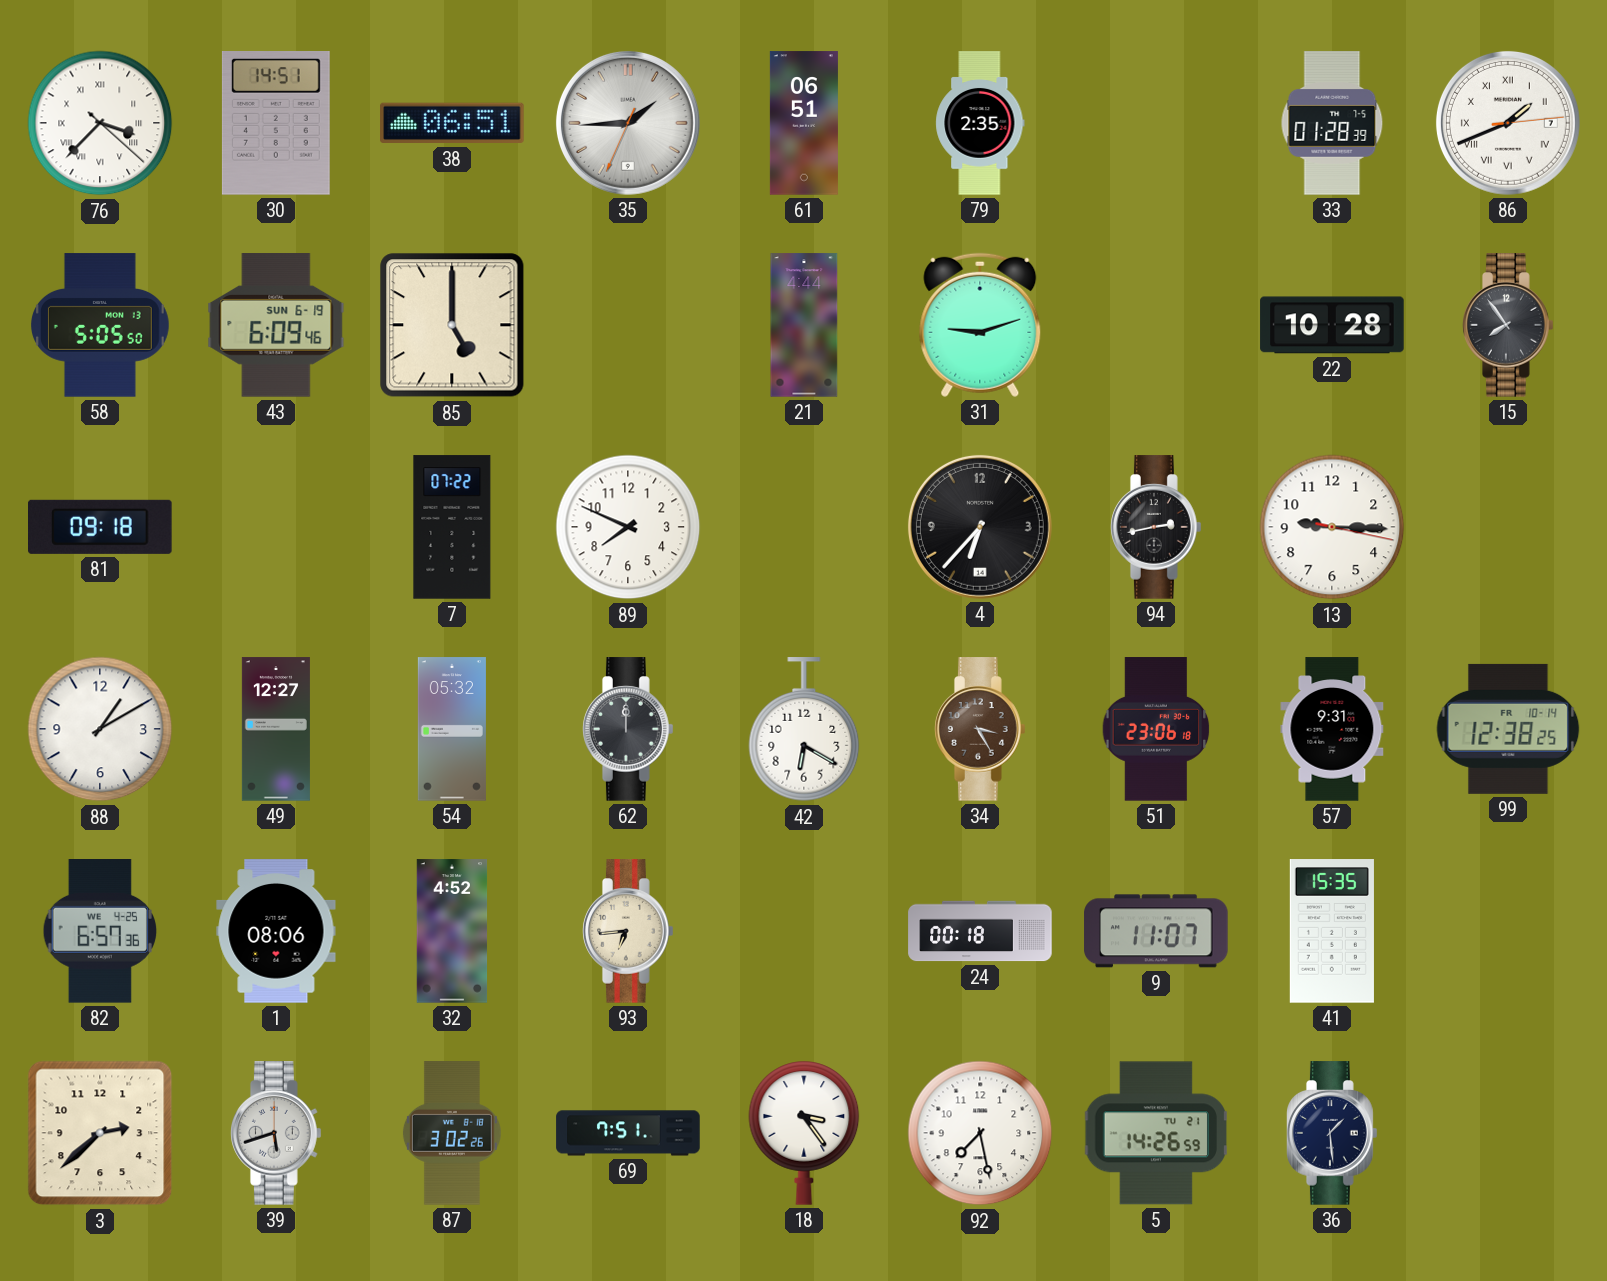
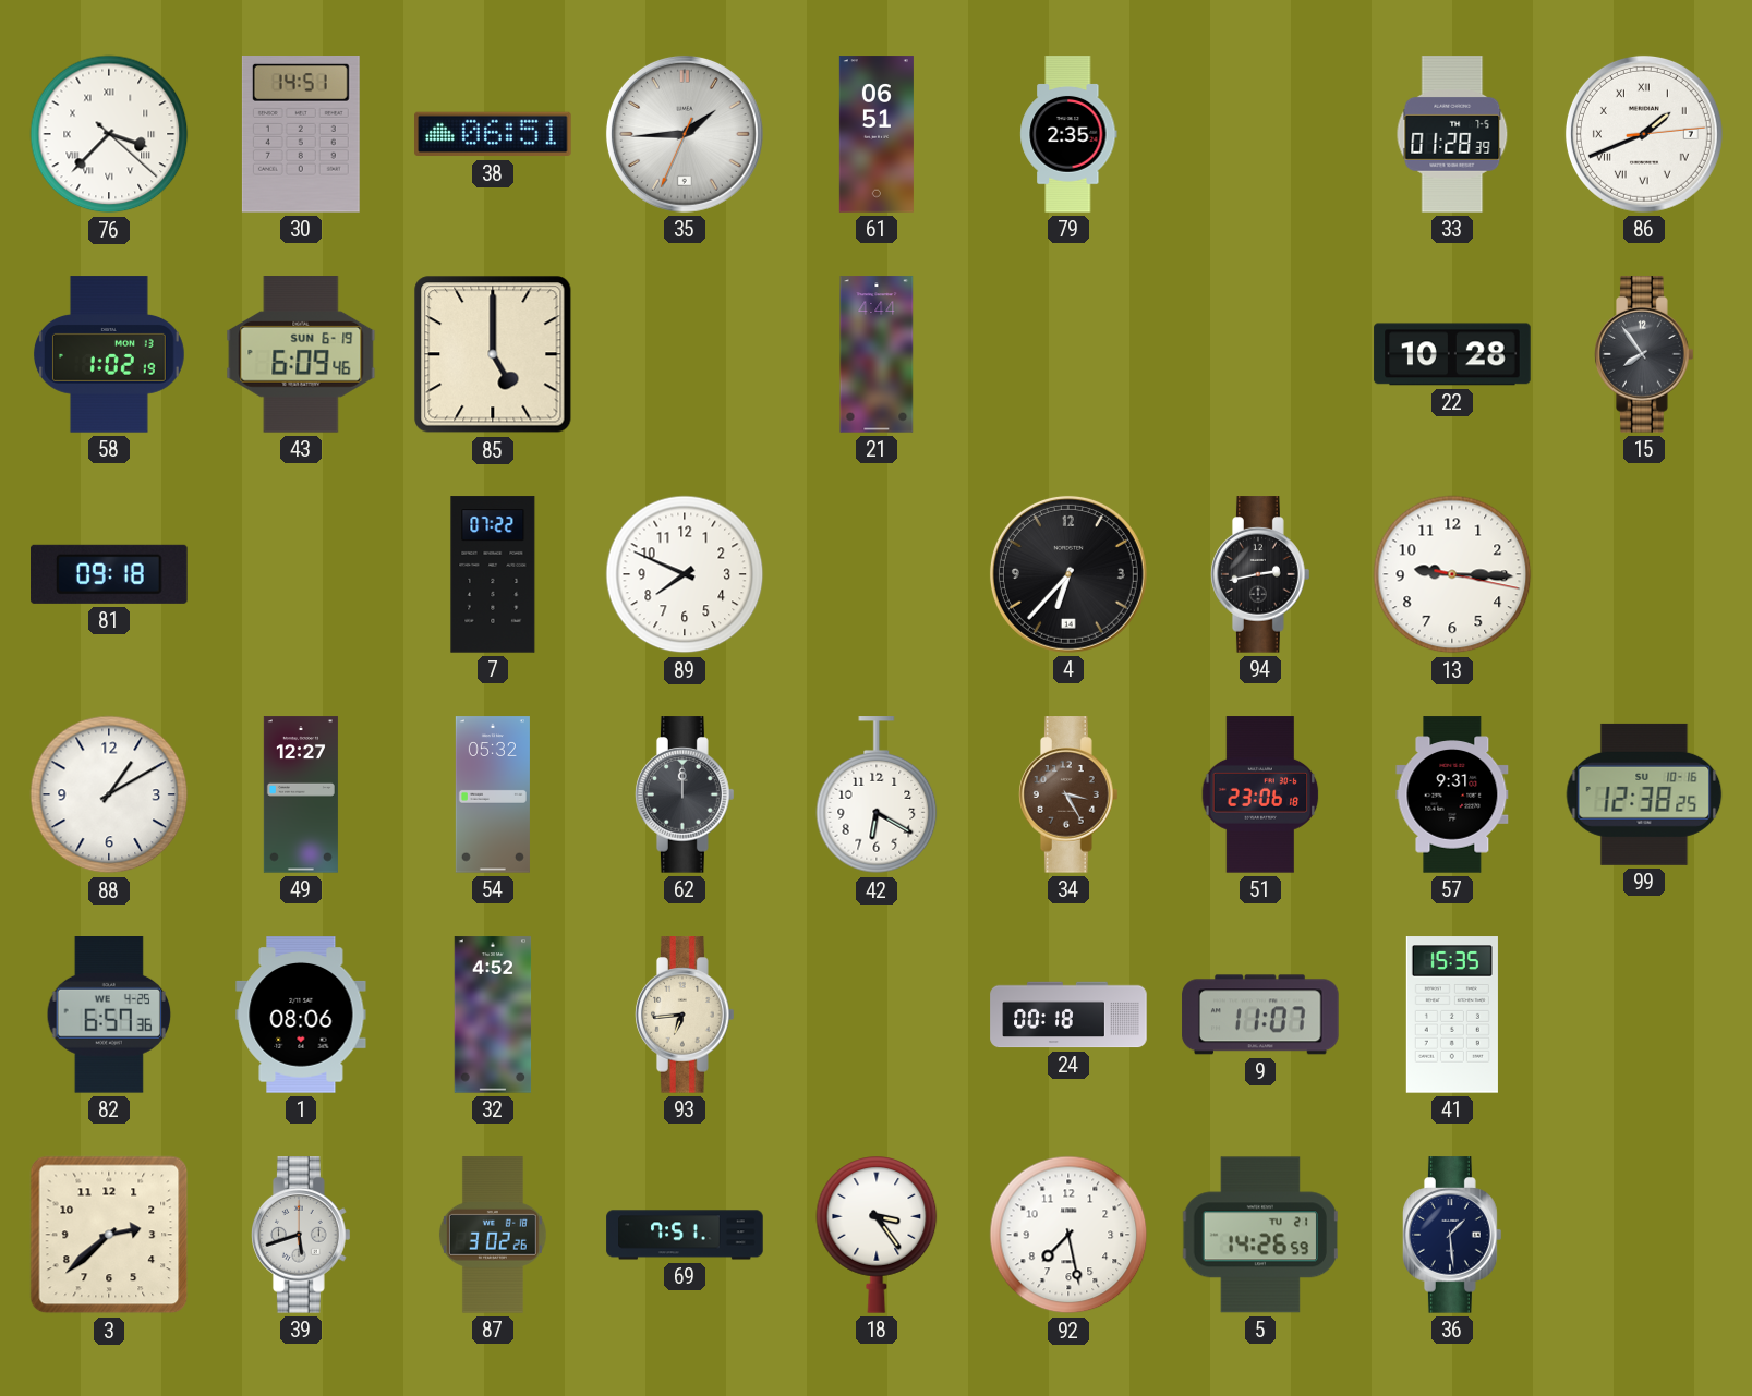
58: 5:05 -> 1:02 (110, 354)
31: 9:12 -> none (980, 325)
99 date: FR 10-14 -> SU 10-16 (1644, 794)
